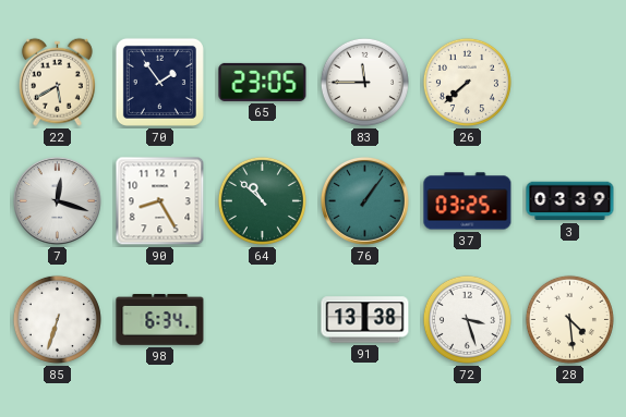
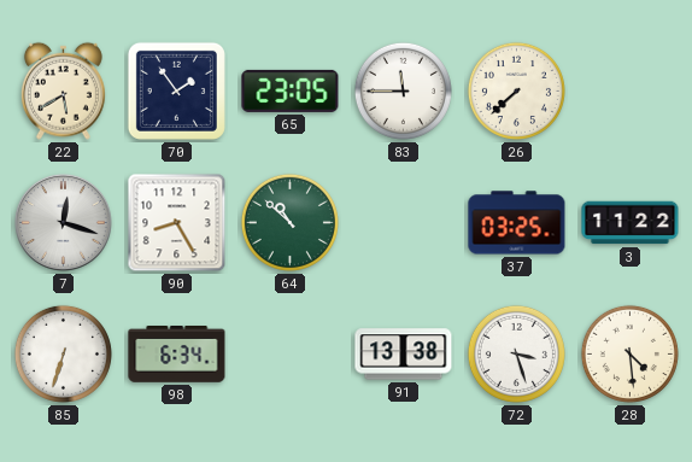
76: 1:06 -> none (365, 201)
3: 03:39 -> 11:22 (631, 223)
